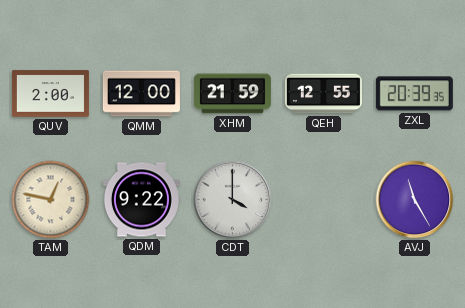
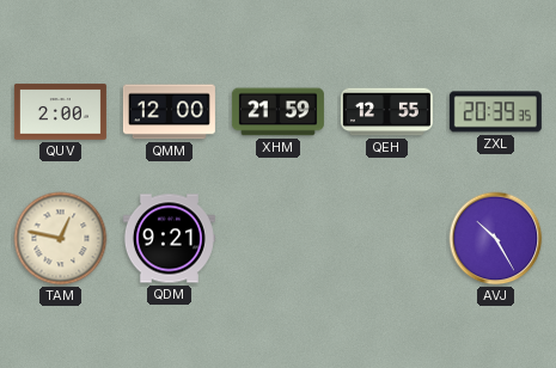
QDM: 9:22 -> 9:21 (169, 239)
CDT: 4:00 -> none (233, 200)
AVJ: 11:25 -> 10:25 (496, 239)
